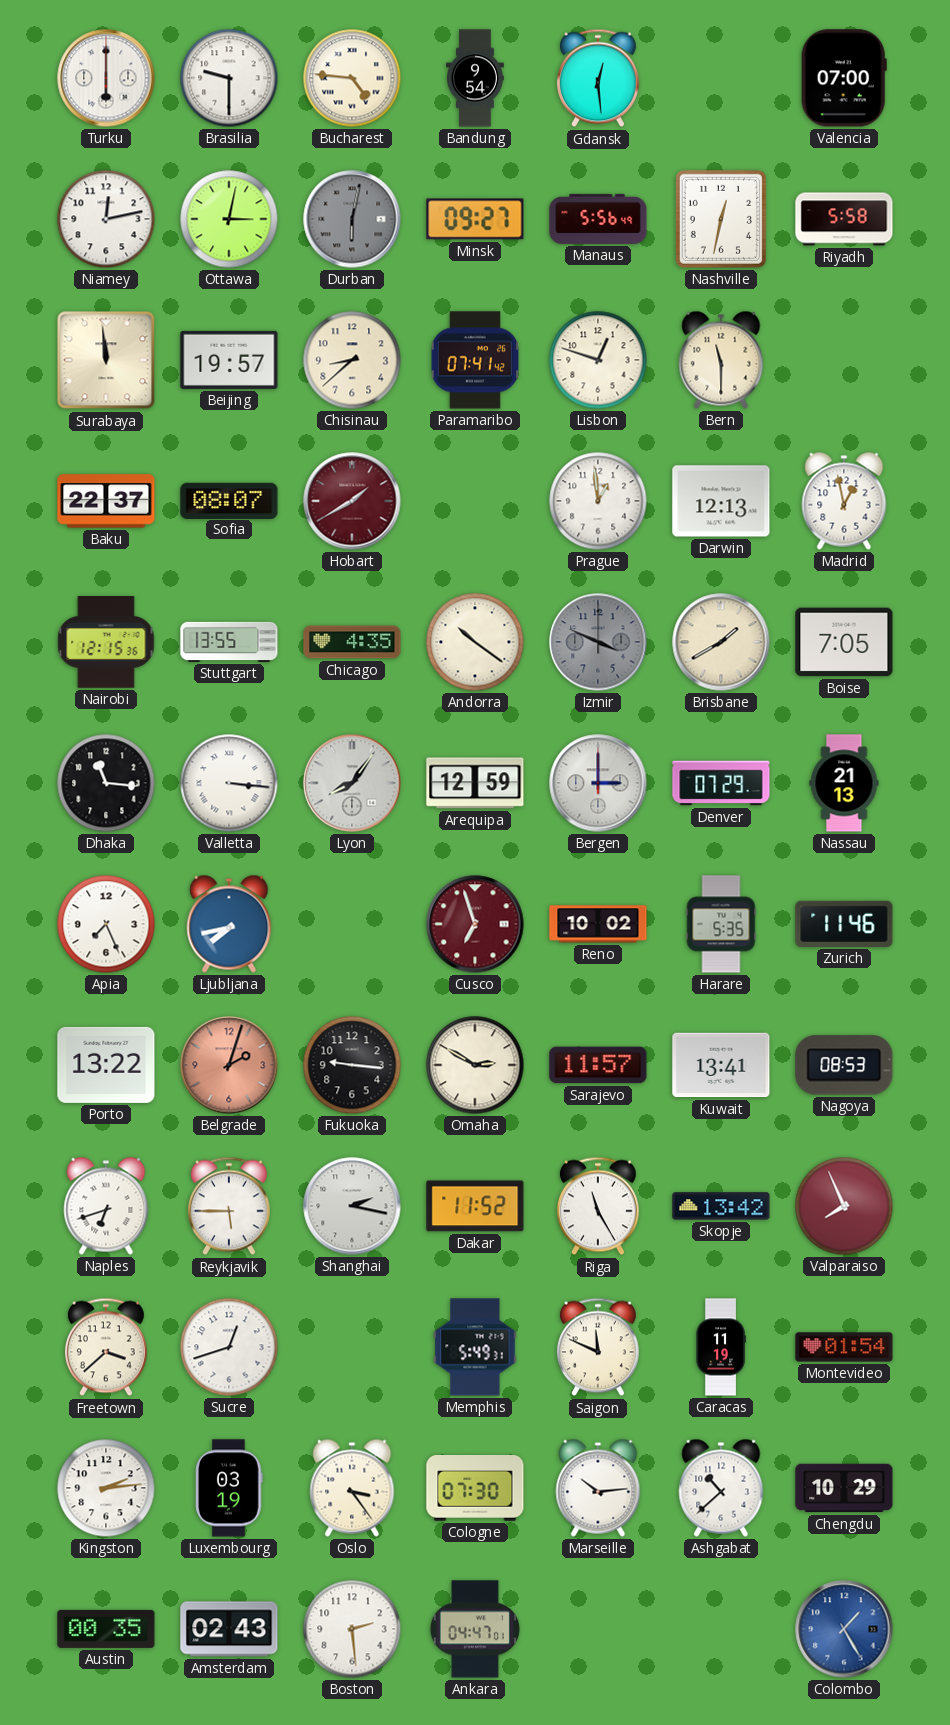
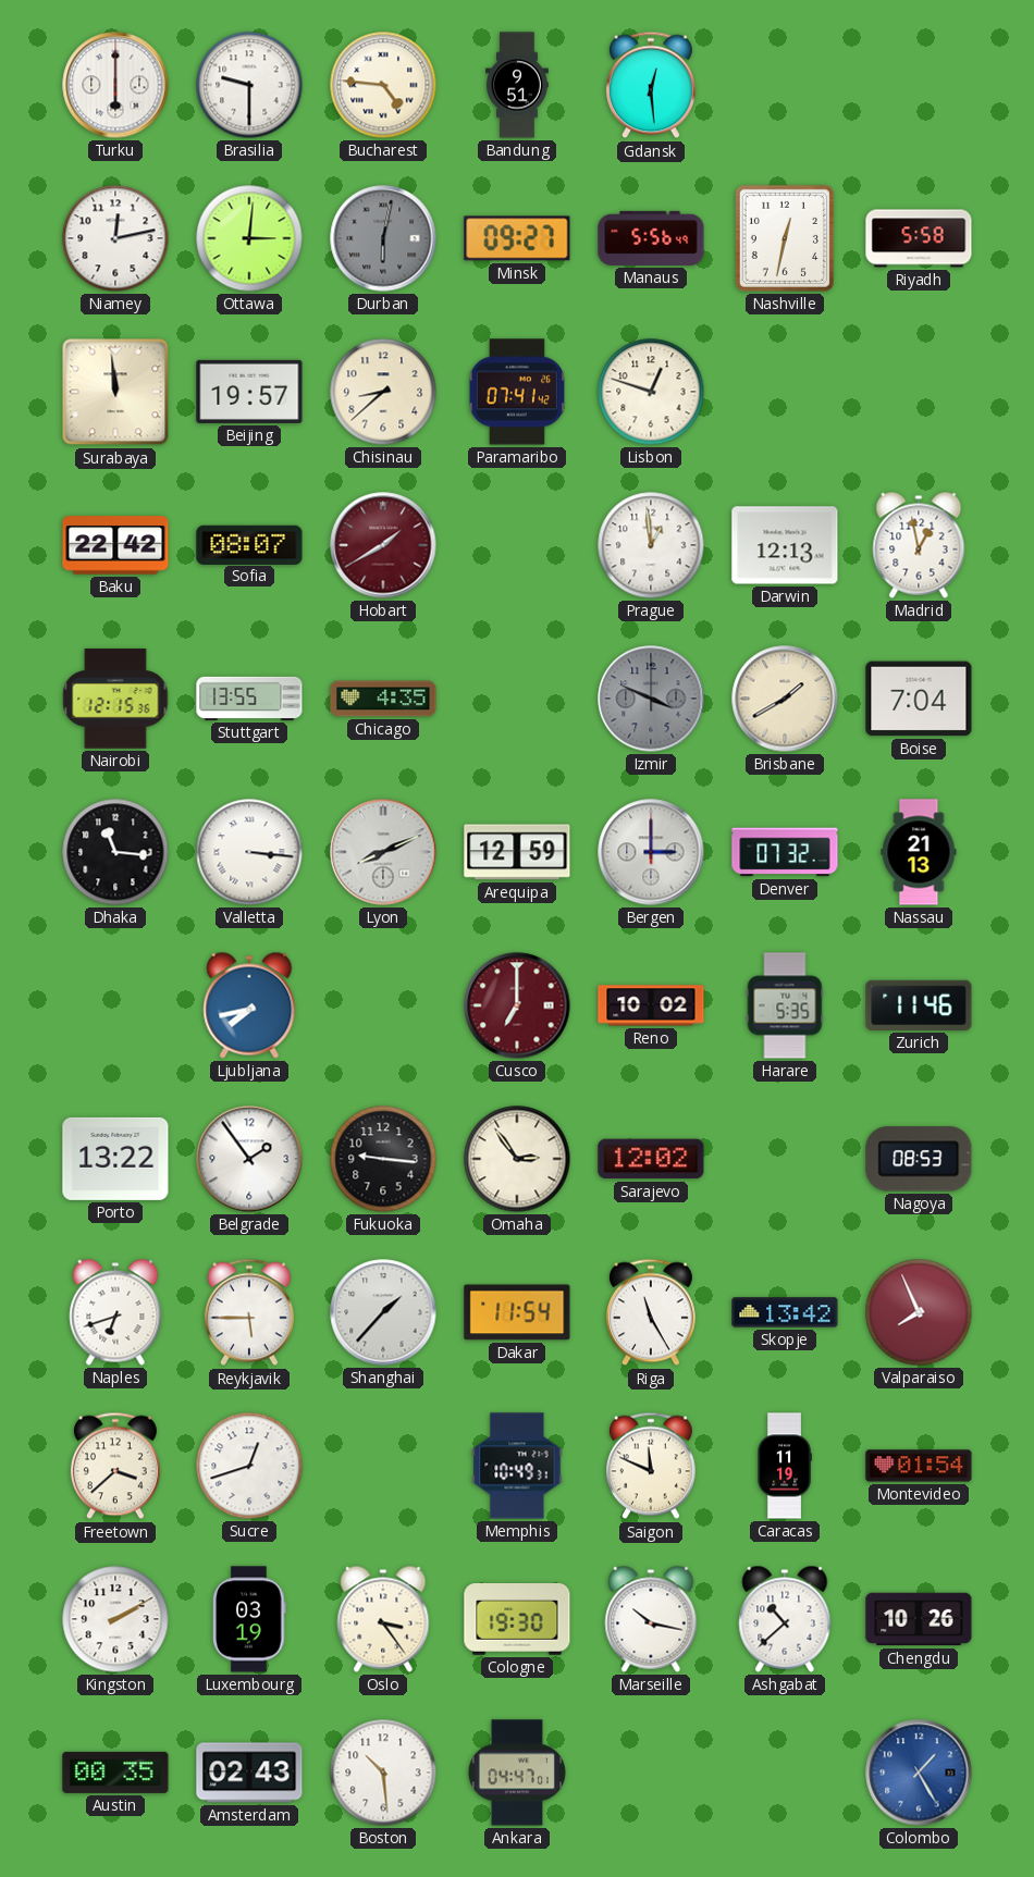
Bandung: 9:54 -> 9:51 (517, 85)
Valencia: 07:00 -> none (844, 78)
Ottawa: 3:02 -> 3:01 (249, 238)
Bern: 11:30 -> none (721, 360)
Baku: 22:37 -> 22:42 (115, 545)
Andorra: 10:21 -> none (475, 642)
Boise: 7:05 -> 7:04 (919, 699)
Lyon: 8:06 -> 8:11 (383, 852)
Denver: 07:29 -> 07:32 (785, 852)
Apia: 7:26 -> none (106, 924)
Cusco: 6:57 -> 7:00 (517, 1005)
Belgrade: 2:03 -> 1:54 (249, 1159)
Belgrade dial: salmon -> white (249, 1159)
Omaha: 2:50 -> 2:54 (517, 1159)
Sarajevo: 11:57 -> 12:02 (651, 1159)
Kuwait: 13:41 -> none (721, 1065)
Shanghai: 2:17 -> 1:37 (383, 1312)
Dakar: 11:52 -> 11:54 (517, 1312)
Memphis: 5:49 -> 10:49 (517, 1466)
Kingston: 2:14 -> 2:10 (115, 1619)
Cologne: 07:30 -> 19:30 (517, 1619)
Marseille: 10:14 -> 10:17 (651, 1619)
Chengdu: 10:29 -> 10:26 (919, 1619)
Boston: 2:29 -> 10:29 (383, 1773)
